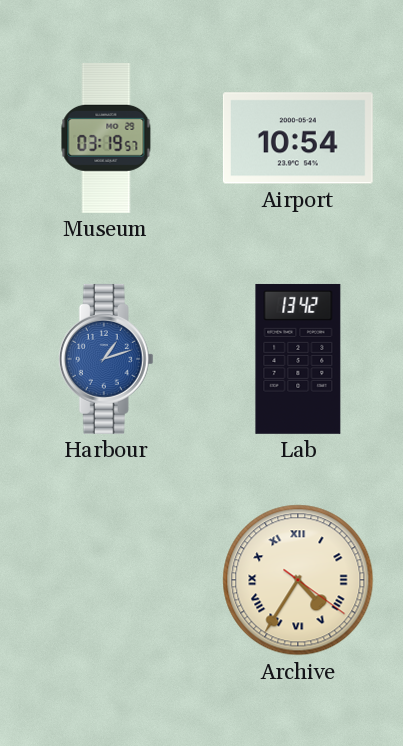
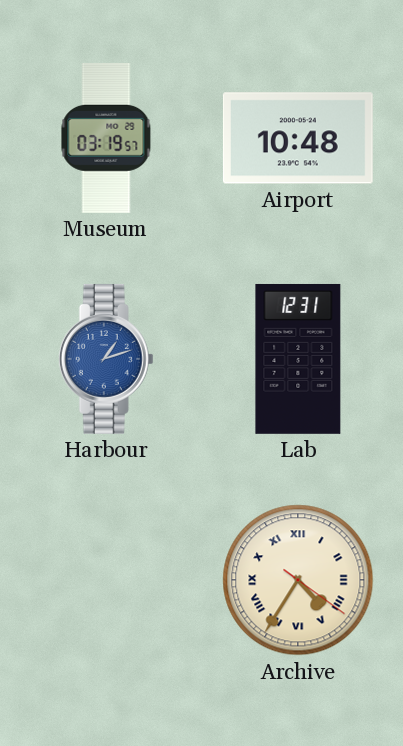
Airport: 10:54 -> 10:48 (298, 138)
Lab: 13:42 -> 12:31 (298, 359)
